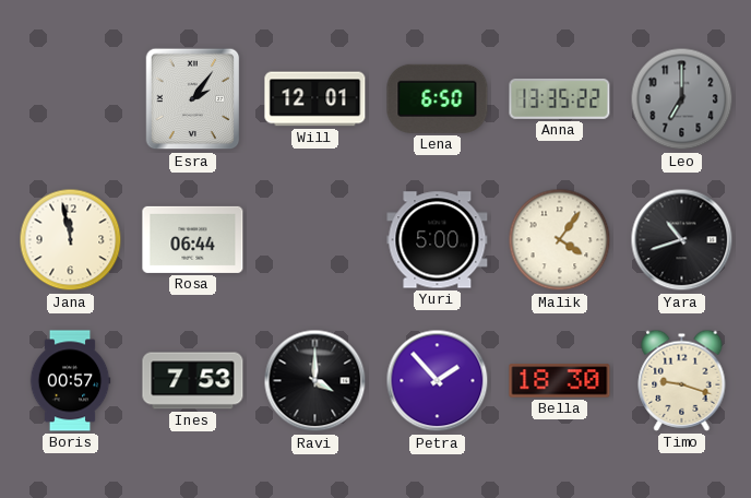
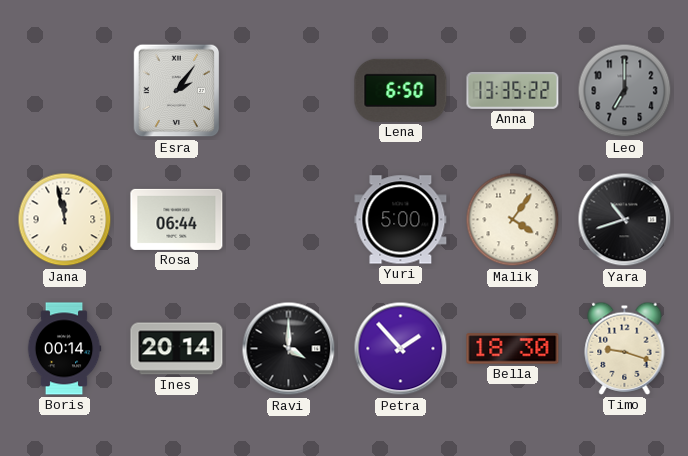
Will: 12:01 -> none (315, 99)
Boris: 00:57 -> 00:14 (64, 349)
Ines: 7:53 -> 20:14 (177, 349)
